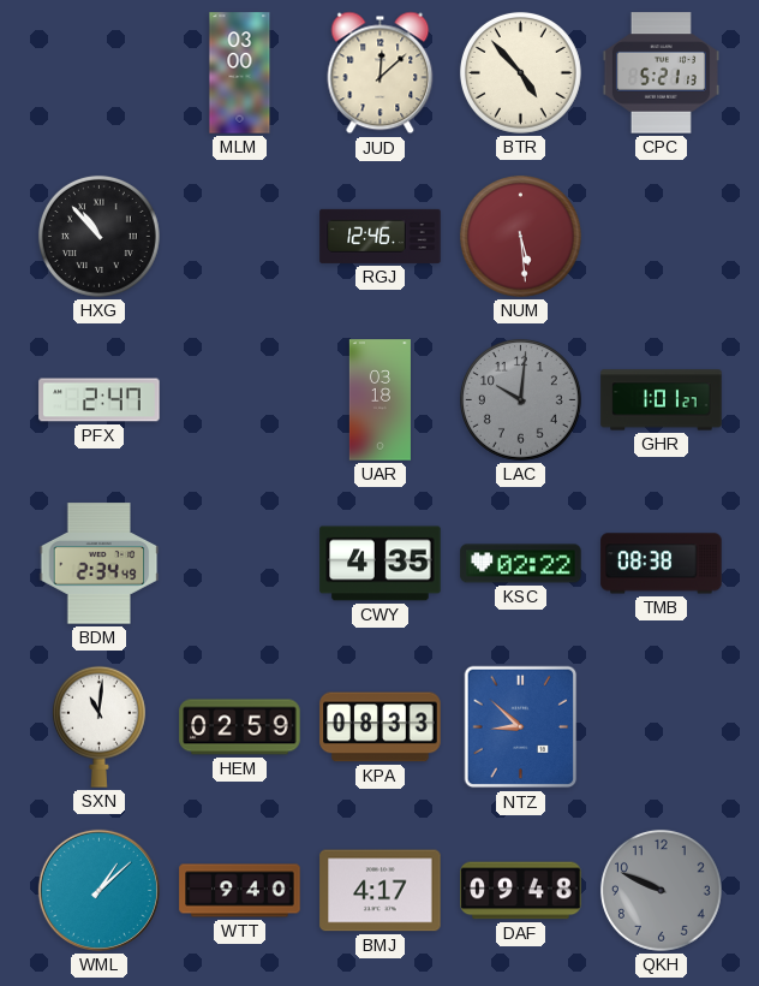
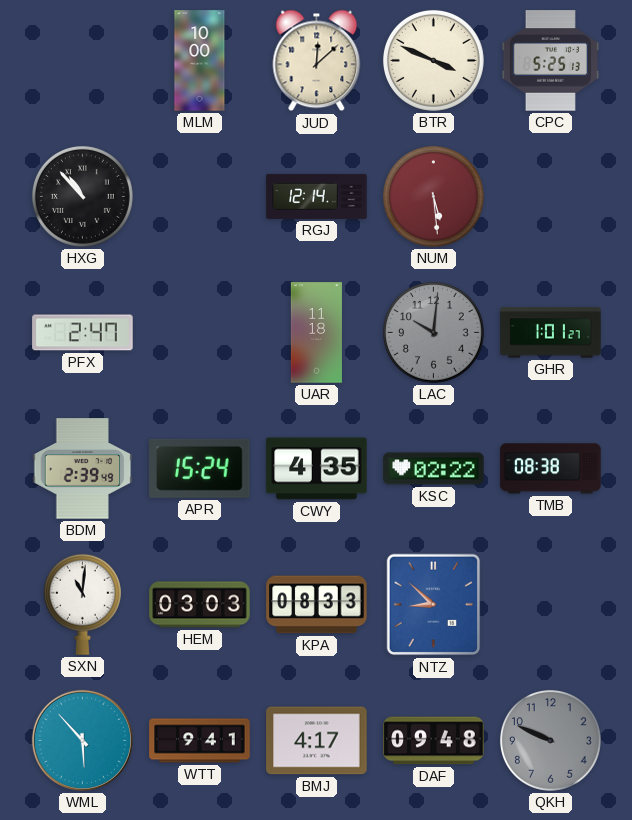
MLM: 03:00 -> 10:00 (200, 61)
BTR: 4:53 -> 3:49 (433, 60)
CPC: 5:21 -> 5:25 (550, 61)
RGJ: 12:46 -> 12:14 (317, 196)
UAR: 03:18 -> 11:18 (316, 333)
BDM: 2:34 -> 2:39 (83, 469)
APR: none -> 15:24 (200, 468)
HEM: 02:59 -> 03:03 (200, 605)
WML: 1:08 -> 5:53 (82, 740)
WTT: 9:40 -> 9:41 (200, 741)
